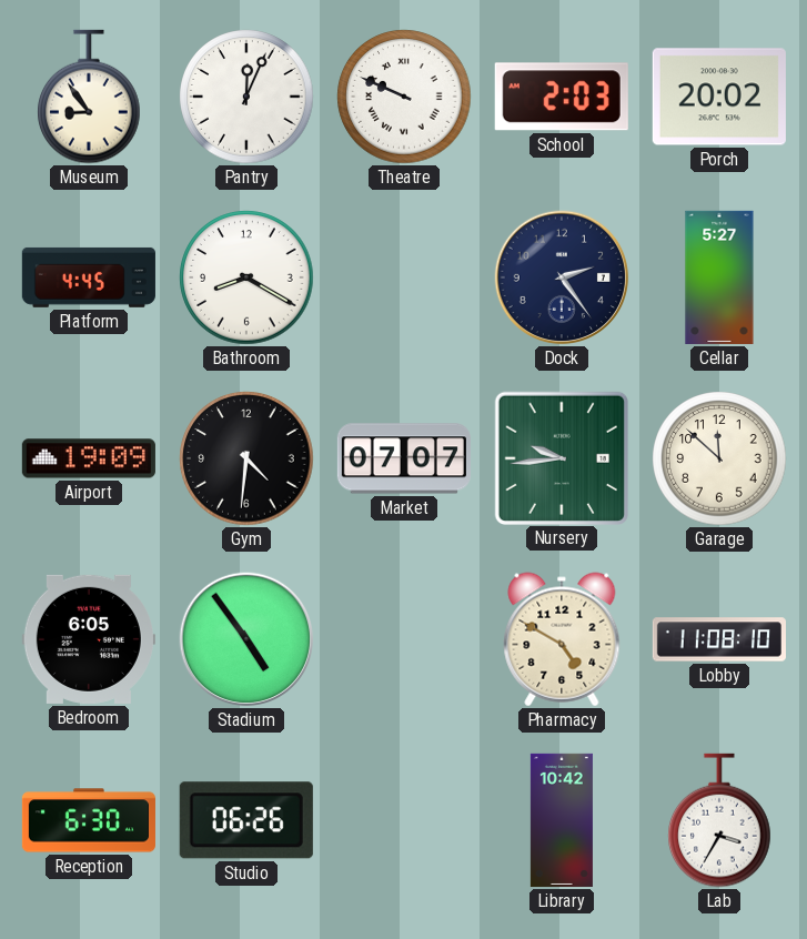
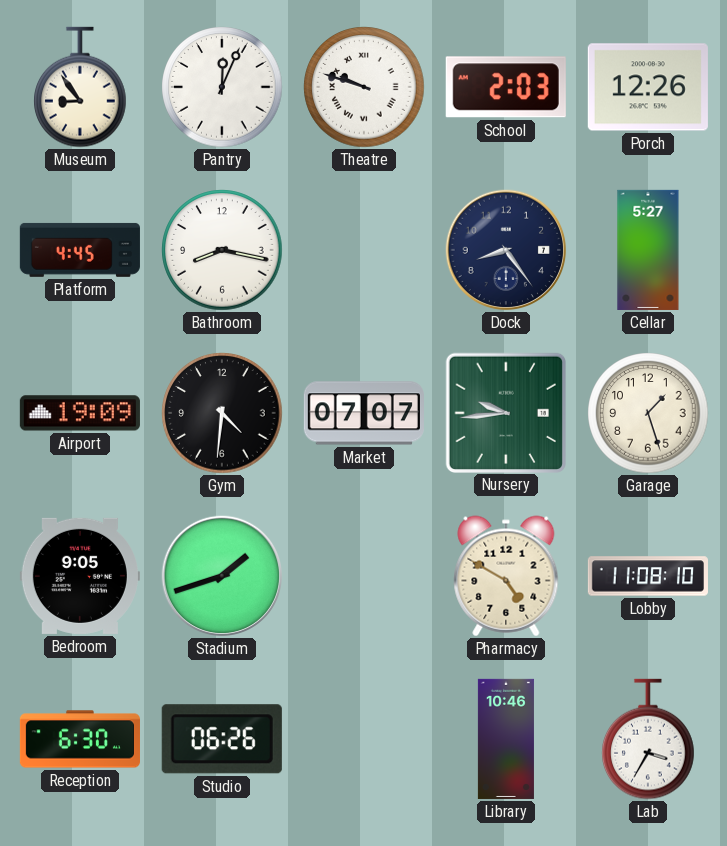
Theatre: 9:49 -> 9:48 (364, 87)
Porch: 20:02 -> 12:26 (648, 87)
Bathroom: 8:20 -> 8:17 (222, 250)
Dock: 2:24 -> 8:24 (506, 250)
Garage: 11:52 -> 1:27 (648, 413)
Bedroom: 6:05 -> 9:05 (80, 576)
Stadium: 4:54 -> 1:42 (222, 576)
Library: 10:42 -> 10:46 (506, 739)
